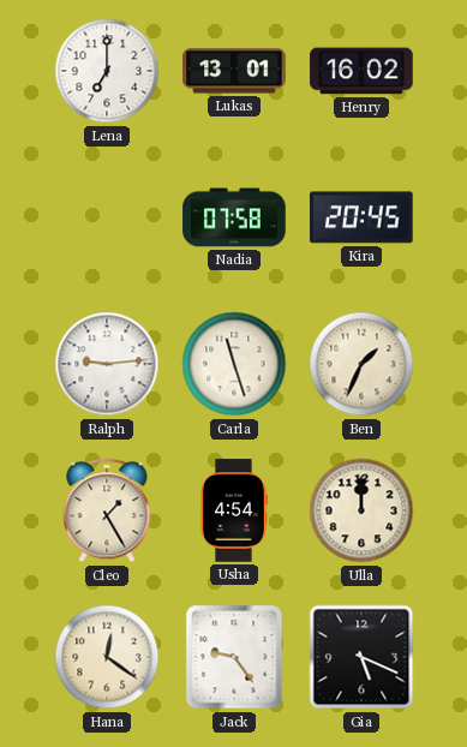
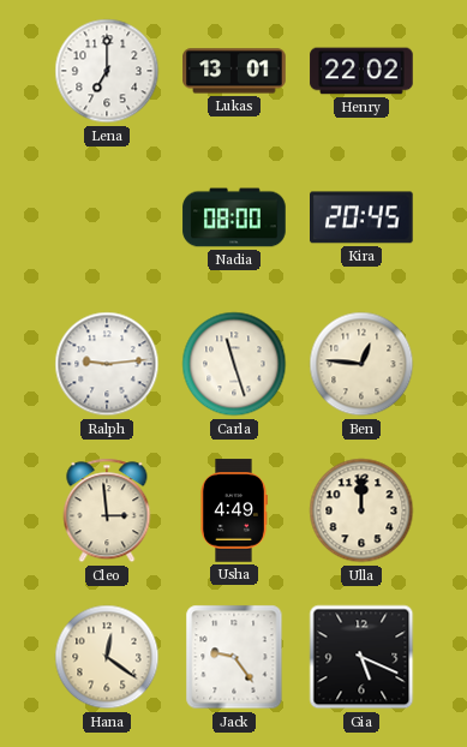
Henry: 16:02 -> 22:02 (361, 71)
Nadia: 07:58 -> 08:00 (234, 217)
Ben: 1:34 -> 12:46 (361, 364)
Cleo: 1:25 -> 2:59 (107, 510)
Usha: 4:54 -> 4:49 (234, 510)
